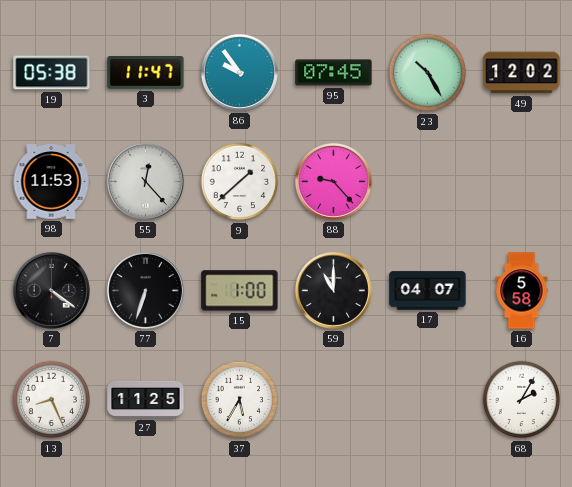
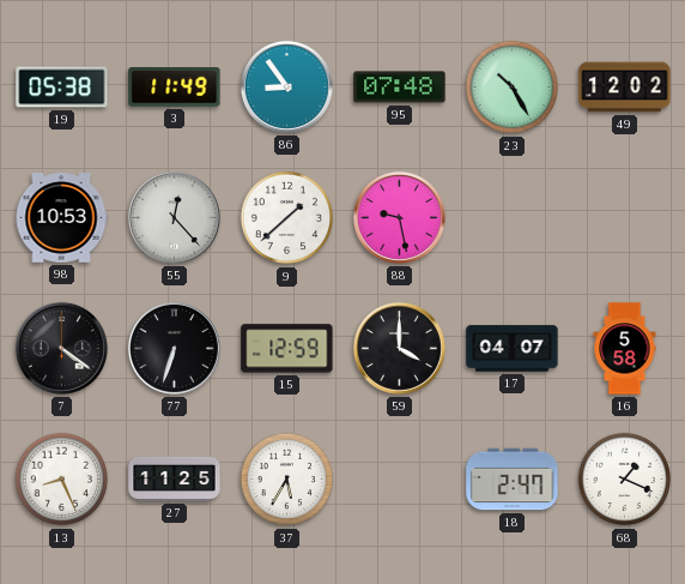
3: 11:47 -> 11:49 (175, 88)
86: 9:54 -> 8:54 (286, 86)
95: 07:45 -> 07:48 (400, 88)
98: 11:53 -> 10:53 (61, 218)
88: 9:23 -> 9:28 (399, 217)
15: 1:00 -> 12:59 (287, 349)
59: 11:00 -> 4:00 (399, 348)
18: none -> 2:47 (513, 480)
68: 2:05 -> 1:19 (625, 480)
